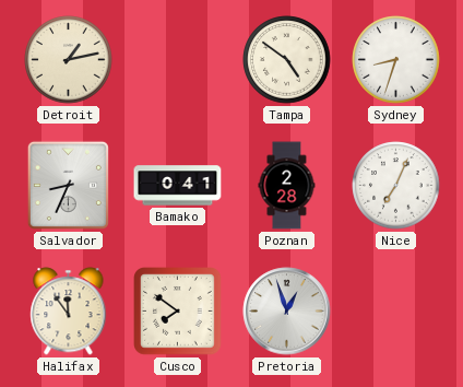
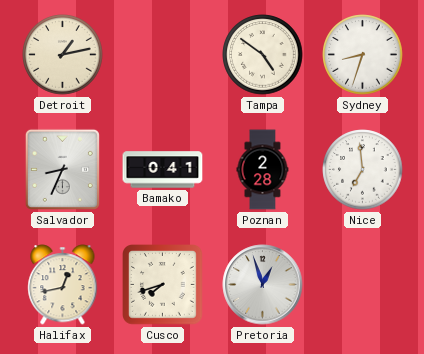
Nice: 7:04 -> 6:59 (363, 170)
Halifax: 11:54 -> 12:43 (63, 285)
Cusco: 7:51 -> 7:42 (163, 285)
